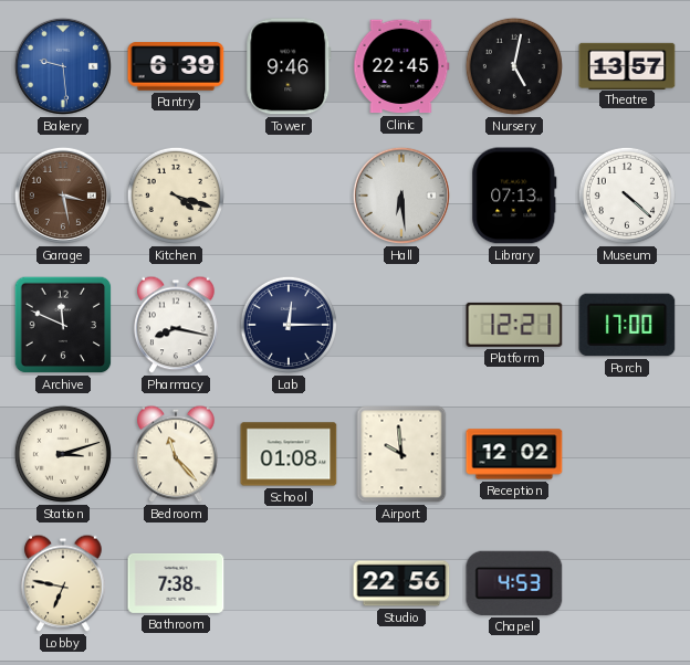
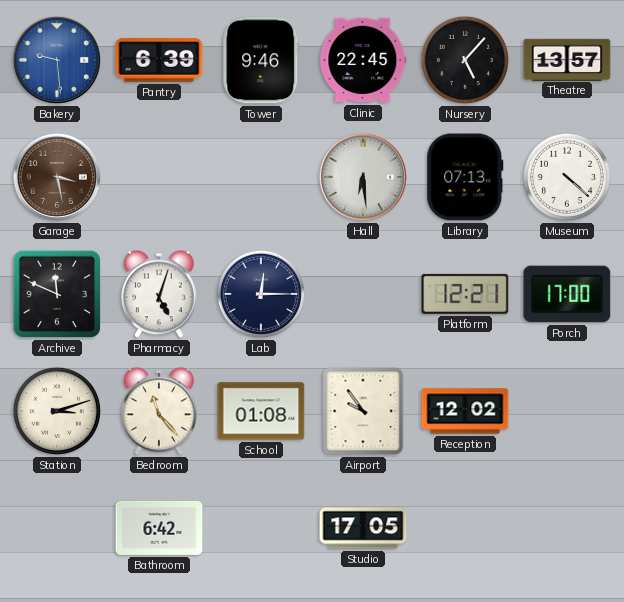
Nursery: 5:02 -> 5:07 (465, 60)
Kitchen: 4:18 -> none (176, 196)
Pharmacy: 8:17 -> 5:03 (159, 294)
Airport: 9:59 -> 9:54 (363, 411)
Lobby: 6:47 -> none (63, 583)
Bathroom: 7:38 -> 6:42 (159, 528)
Studio: 22:56 -> 17:05 (363, 528)
Chapel: 4:53 -> none (514, 583)
